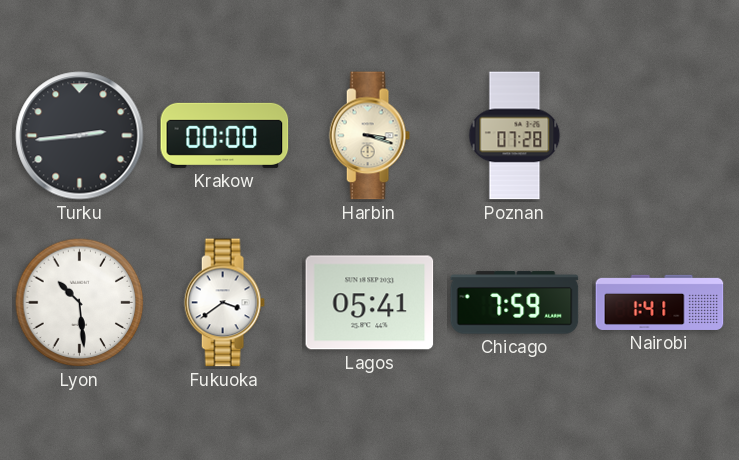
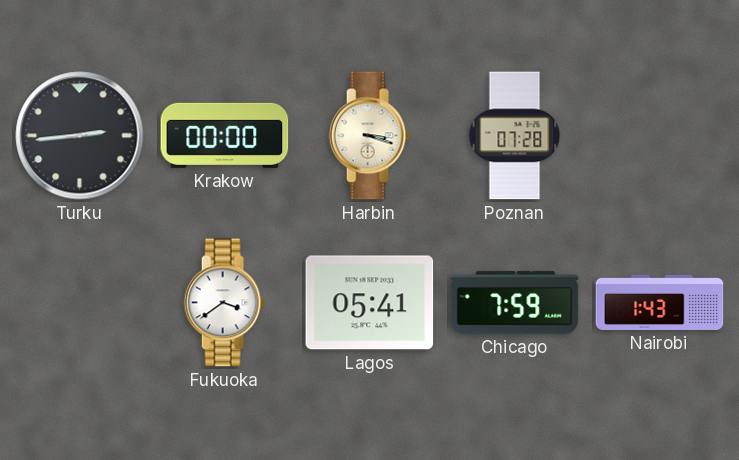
Lyon: 10:29 -> none (80, 303)
Nairobi: 1:41 -> 1:43 (660, 302)
